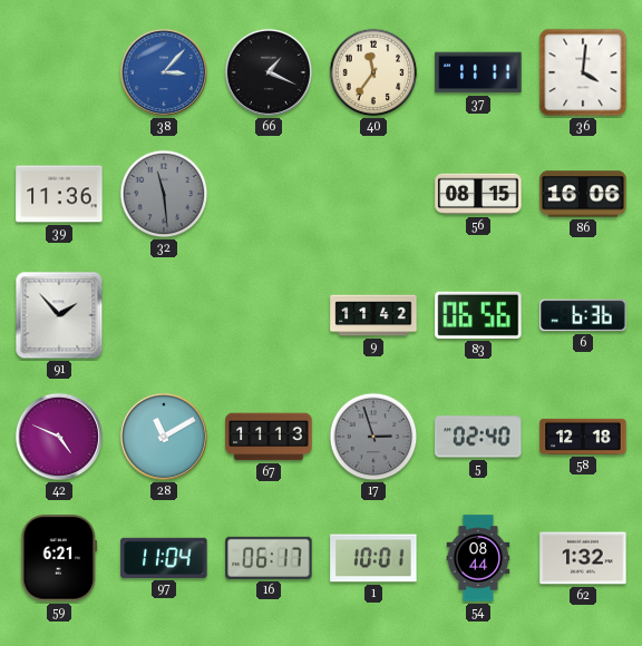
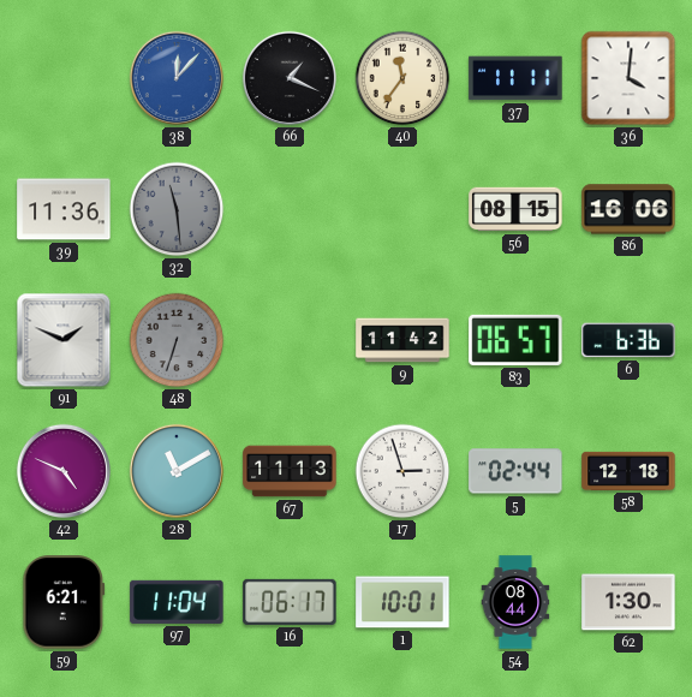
38: 3:07 -> 12:07 (177, 78)
91: 1:53 -> 1:49 (64, 340)
48: none -> 6:33 (177, 340)
83: 06:56 -> 06:57 (515, 340)
17 dial: grey -> white (402, 471)
5: 02:40 -> 02:44 (515, 471)
62: 1:32 -> 1:30 (628, 602)
